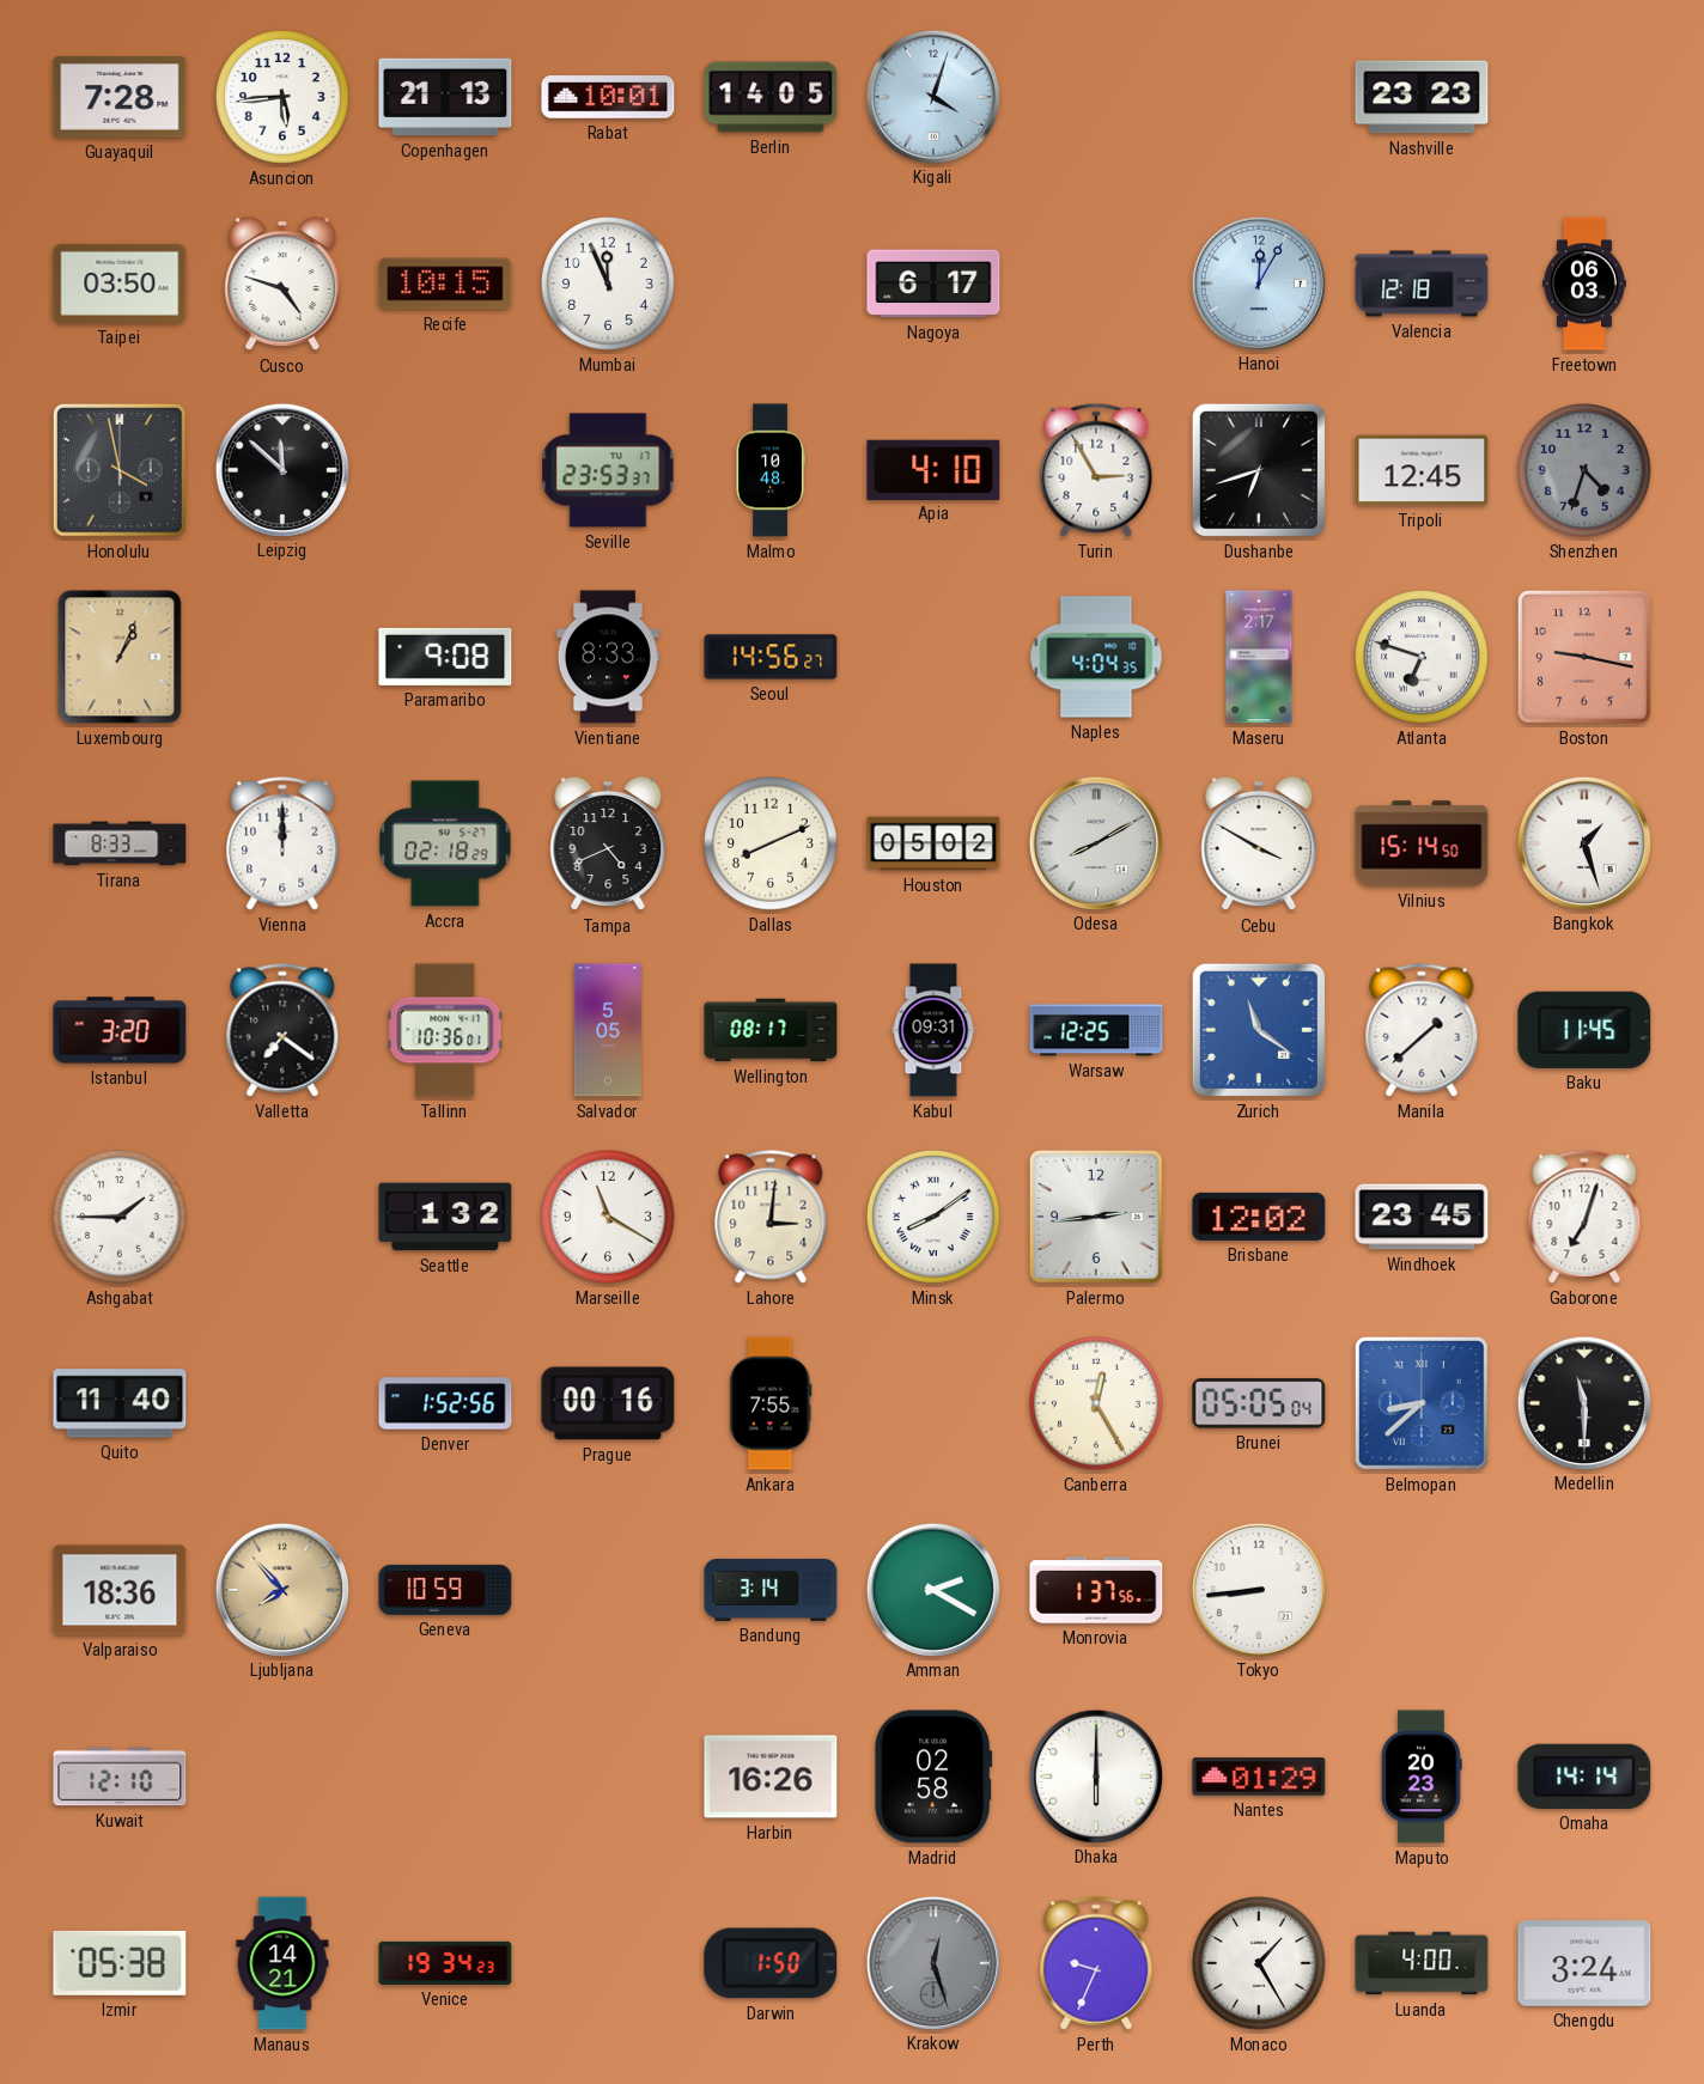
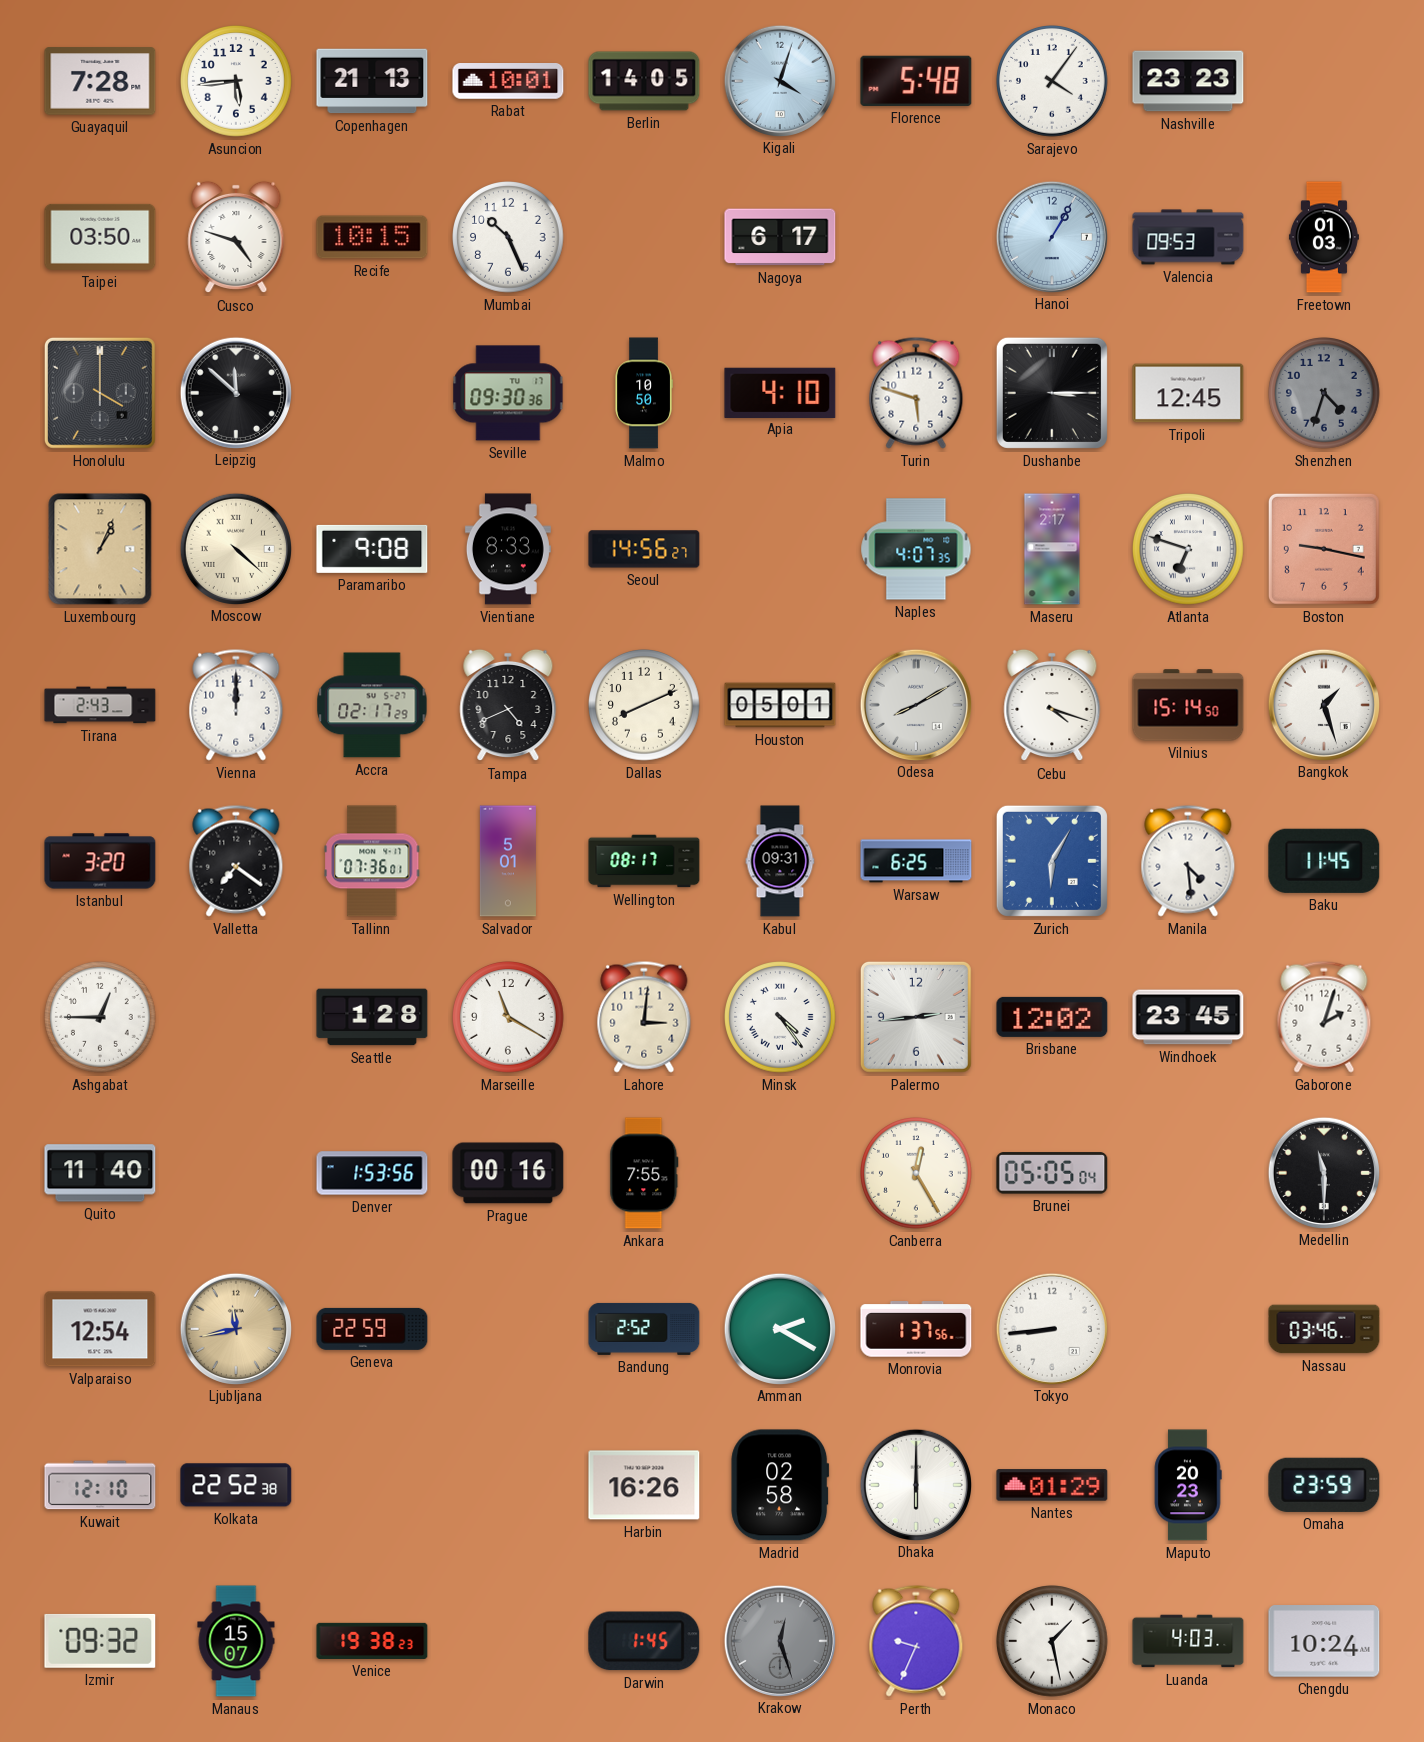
Florence: none -> 5:48 (916, 81)
Sarajevo: none -> 4:06 (1053, 82)
Mumbai: 11:56 -> 10:26 (509, 238)
Hanoi: 12:05 -> 1:05 (1051, 236)
Valencia: 12:18 -> 09:53 (1188, 237)
Freetown: 06:03 -> 01:03 (1324, 237)
Honolulu: 3:58 -> 4:00 (100, 393)
Seville: 23:53 -> 09:30 (508, 393)
Malmo: 10:48 -> 10:50 (644, 393)
Turin: 2:55 -> 5:48 (916, 393)
Dushanbe: 6:42 -> 3:15 (1052, 393)
Moscow: none -> 4:22 (235, 548)
Naples: 4:04 -> 4:07 (916, 549)
Tirana: 8:33 -> 2:43 (100, 705)
Accra: 02:18 -> 02:17 (372, 705)
Houston: 05:02 -> 05:01 (780, 705)
Cebu: 3:50 -> 4:18 (1052, 705)
Tallinn: 10:36 -> 07:36 (372, 861)
Salvador: 5:05 -> 5:01 (508, 861)
Warsaw: 12:25 -> 6:25 (916, 861)
Zurich: 11:21 -> 6:05 (1052, 861)
Manila: 1:38 -> 4:29 (1188, 861)
Ashgabat: 1:45 -> 12:45 (101, 1018)
Seattle: 1:32 -> 1:28 (372, 1017)
Minsk: 8:09 -> 4:24 (781, 1018)
Gaborone: 7:03 -> 2:03 (1324, 1017)
Denver: 1:52 -> 1:53 (372, 1173)
Belmopan: 8:38 -> none (1422, 1403)
Valparaiso: 18:36 -> 12:54 (100, 1329)
Ljubljana: 7:53 -> 11:43 (235, 1328)
Geneva: 10:59 -> 22:59 (372, 1329)
Bandung: 3:14 -> 2:52 (644, 1329)
Nassau: none -> 03:46 (1324, 1329)
Kolkata: none -> 22:52 (236, 1485)
Omaha: 14:14 -> 23:59 (1324, 1485)
Izmir: 05:38 -> 09:32 (100, 1641)
Manaus: 14:21 -> 15:07 (236, 1641)
Venice: 19:34 -> 19:38 (372, 1641)
Darwin: 1:50 -> 1:45 (644, 1641)
Monaco: 1:25 -> 1:28 (1053, 1642)
Luanda: 4:00 -> 4:03 (1188, 1641)
Chengdu: 3:24 -> 10:24 (1324, 1641)
